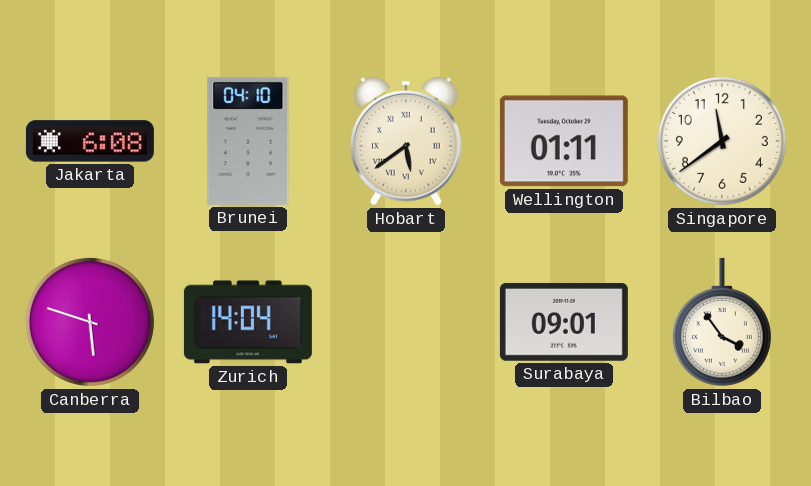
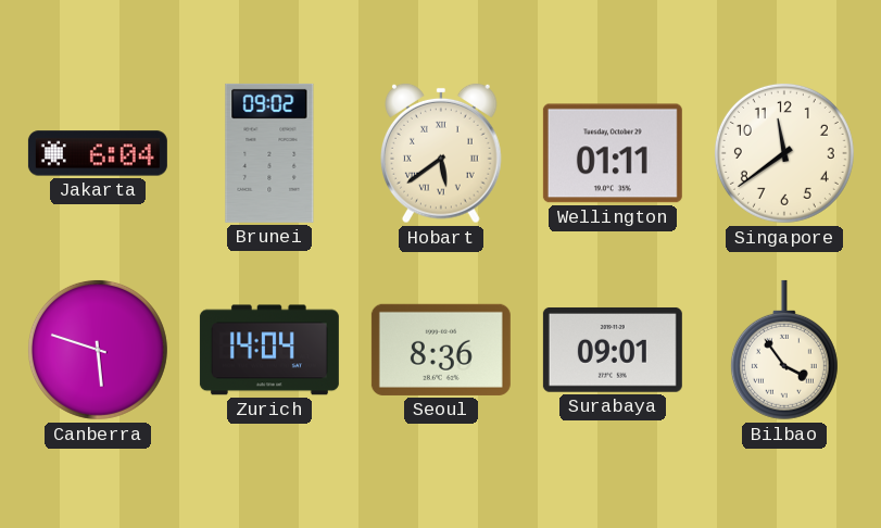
Jakarta: 6:08 -> 6:04 (98, 153)
Brunei: 04:10 -> 09:02 (269, 153)
Seoul: none -> 8:36 (441, 350)
